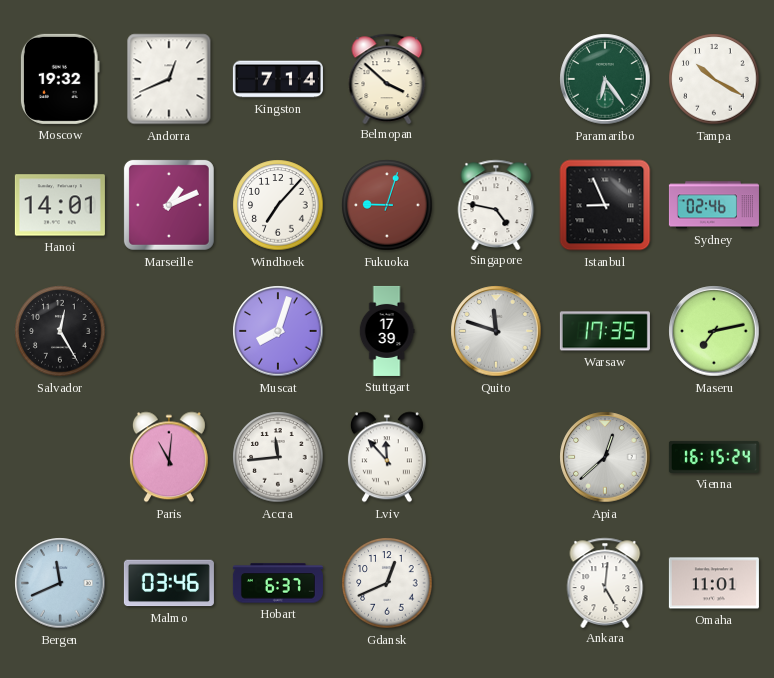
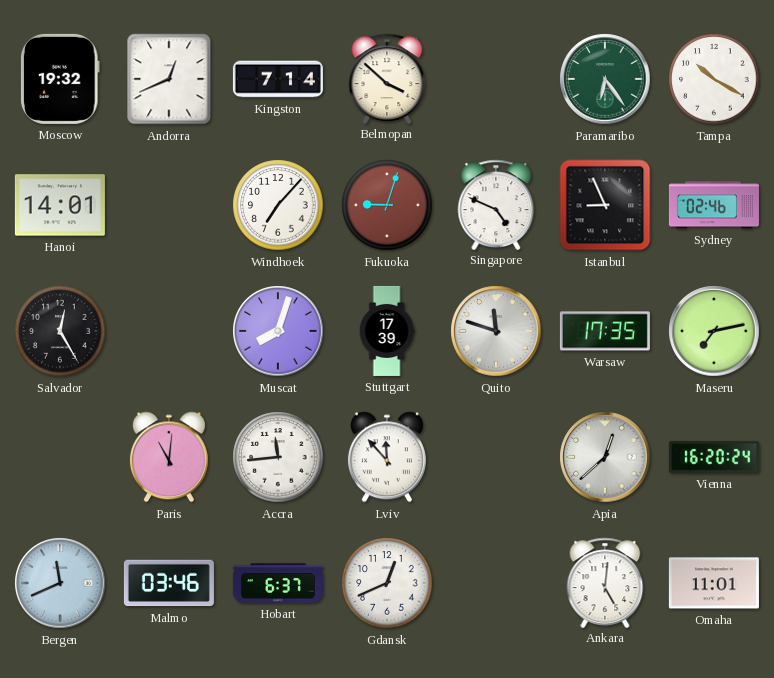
Marseille: 1:11 -> none (169, 205)
Singapore: 4:47 -> 4:49 (496, 204)
Vienna: 16:15 -> 16:20 (714, 457)
